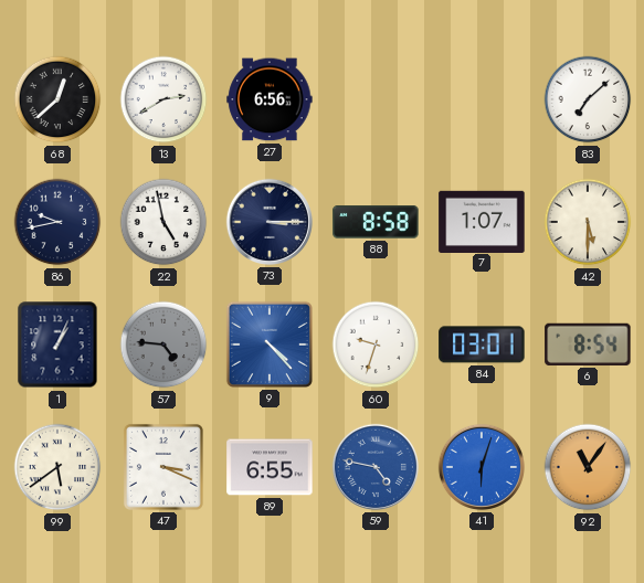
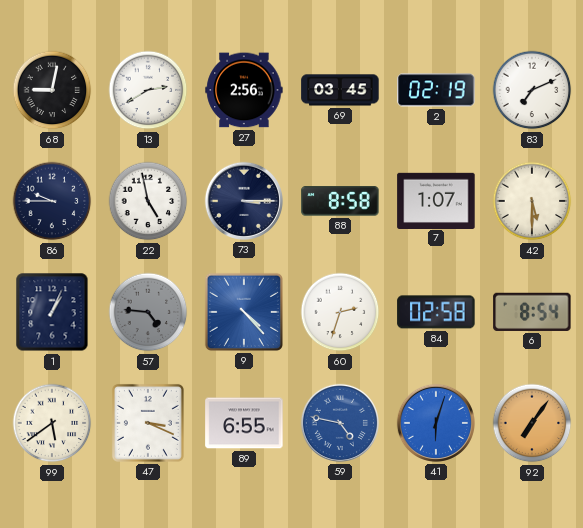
68: 12:38 -> 9:02 (52, 90)
27: 6:56 -> 2:56 (244, 90)
69: none -> 03:45 (340, 90)
2: none -> 02:19 (436, 90)
83: 7:08 -> 7:11 (532, 90)
86: 9:43 -> 9:45 (52, 201)
60: 9:33 -> 2:33 (340, 312)
84: 03:01 -> 02:58 (436, 312)
92: 11:06 -> 7:06 (532, 423)
